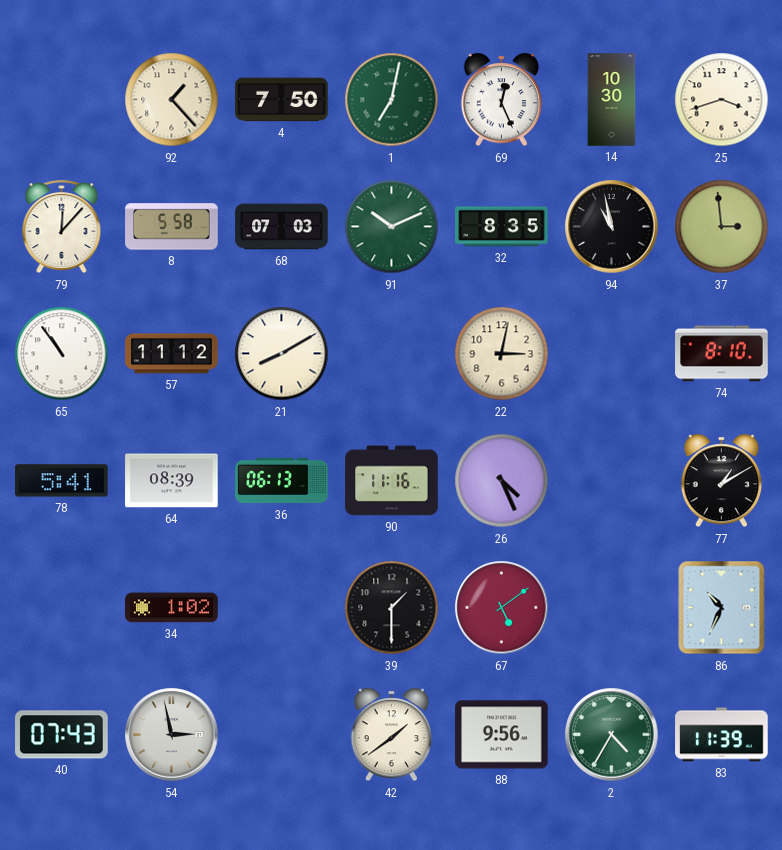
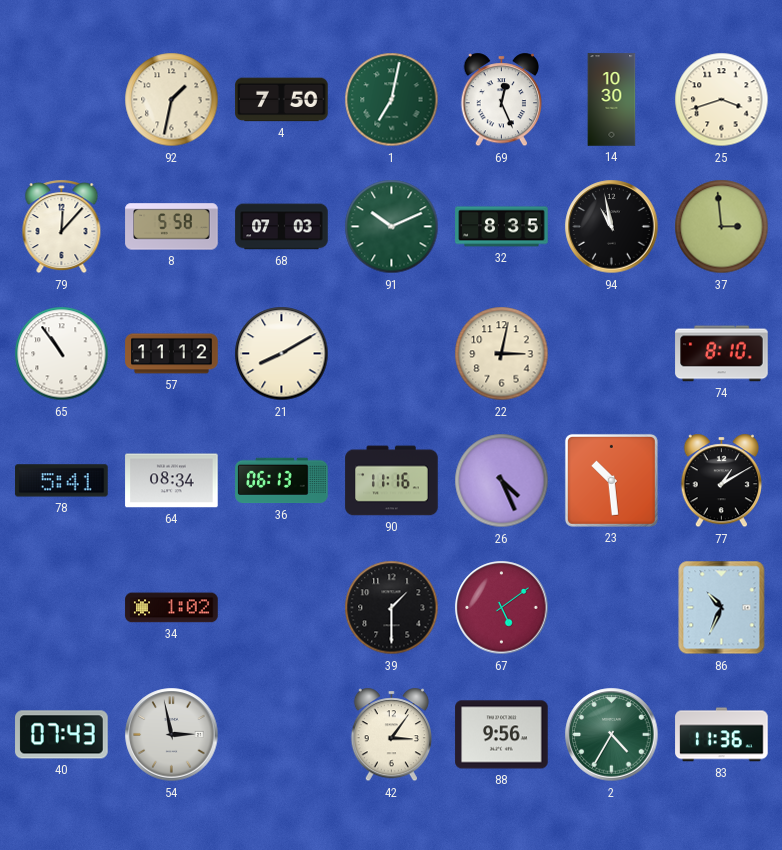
92: 1:23 -> 1:32 (172, 100)
64: 08:39 -> 08:34 (172, 481)
23: none -> 10:29 (611, 480)
42: 1:39 -> 3:06 (391, 735)
83: 11:39 -> 11:36 (722, 735)
